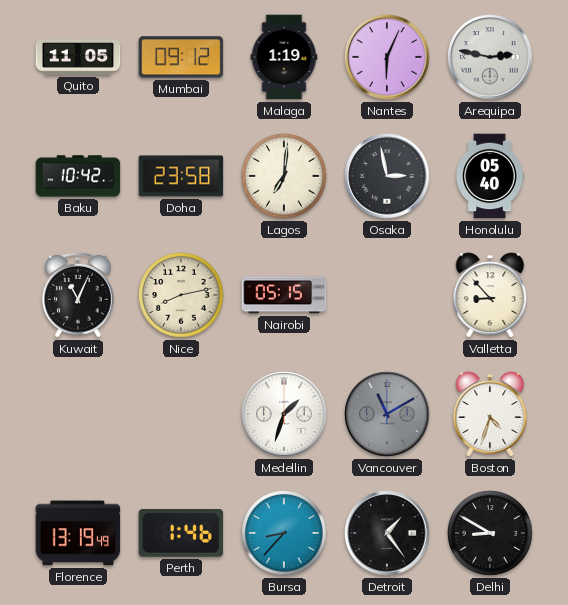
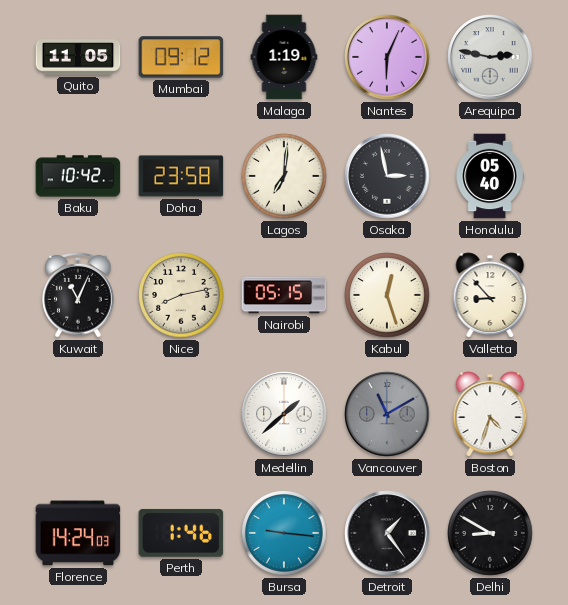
Kabul: none -> 12:27 (387, 295)
Medellin: 1:33 -> 1:38 (284, 414)
Florence: 13:19 -> 14:24 (78, 533)
Bursa: 8:37 -> 9:16 (284, 533)
